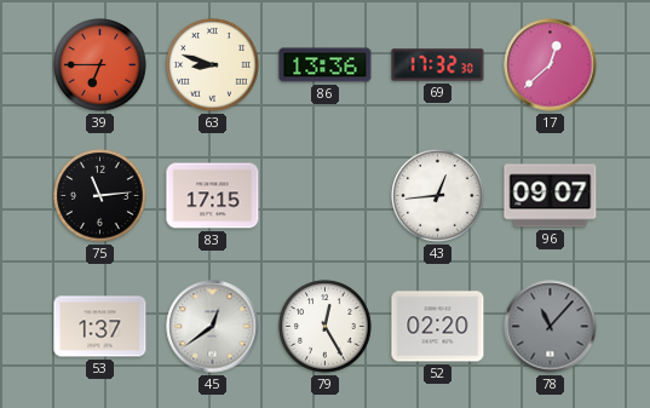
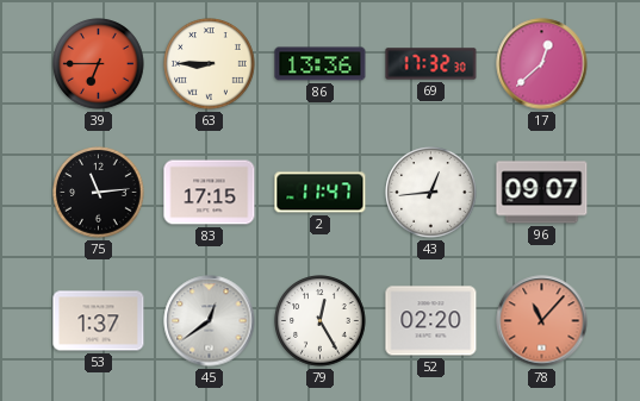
63: 8:48 -> 8:45 (210, 64)
2: none -> 11:47 (321, 193)
78 dial: grey -> salmon (542, 321)
